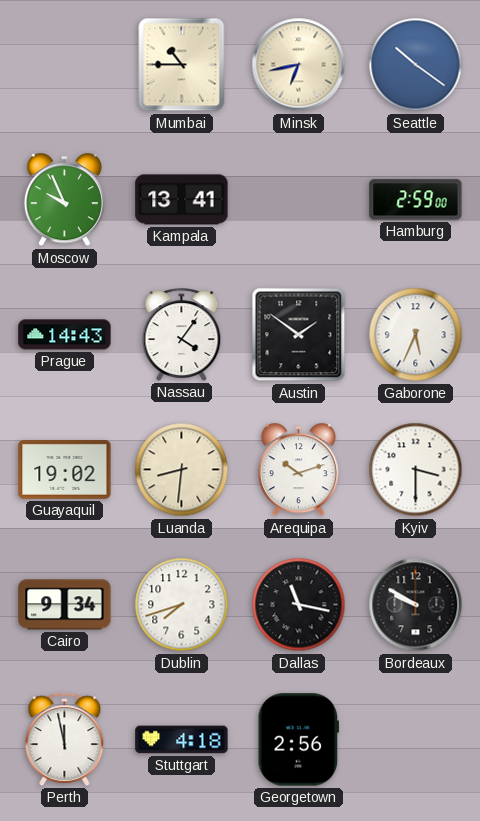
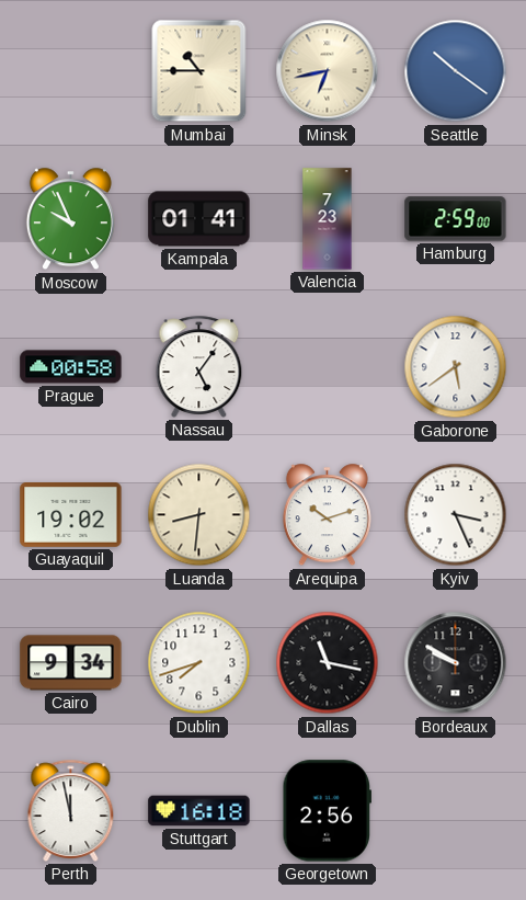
Kampala: 13:41 -> 01:41 (199, 219)
Valencia: none -> 7:23 (328, 219)
Prague: 14:43 -> 00:58 (71, 367)
Nassau: 4:06 -> 5:06 (199, 366)
Austin: 1:51 -> none (299, 335)
Gaborone: 5:34 -> 5:39 (456, 367)
Kyiv: 3:30 -> 3:26 (456, 515)
Stuttgart: 4:18 -> 16:18 (199, 811)
